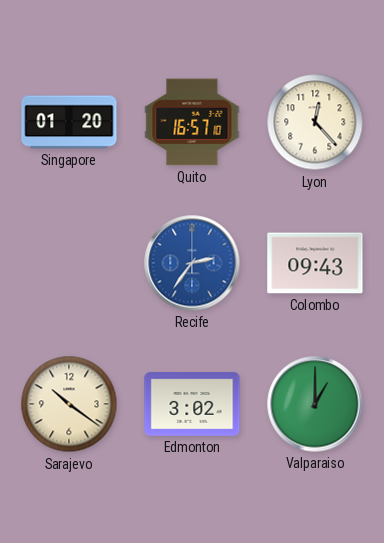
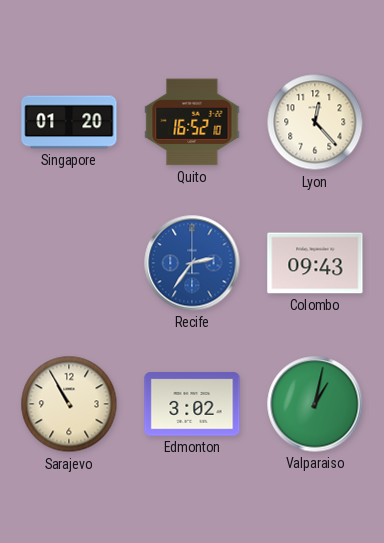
Quito: 16:57 -> 16:52 (192, 122)
Sarajevo: 10:21 -> 10:55 (69, 404)
Valparaiso: 1:00 -> 1:02 (315, 404)
